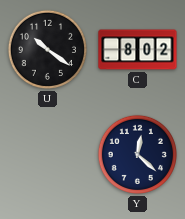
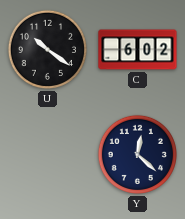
C: 8:02 -> 6:02 (138, 50)
